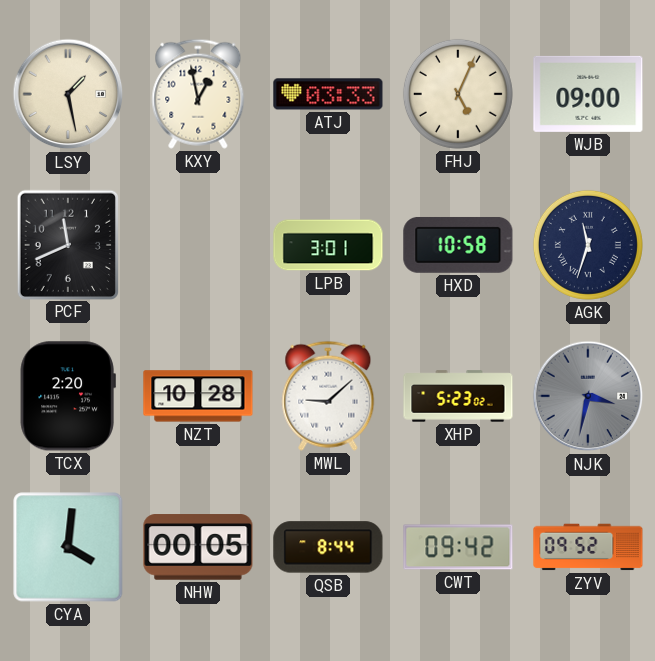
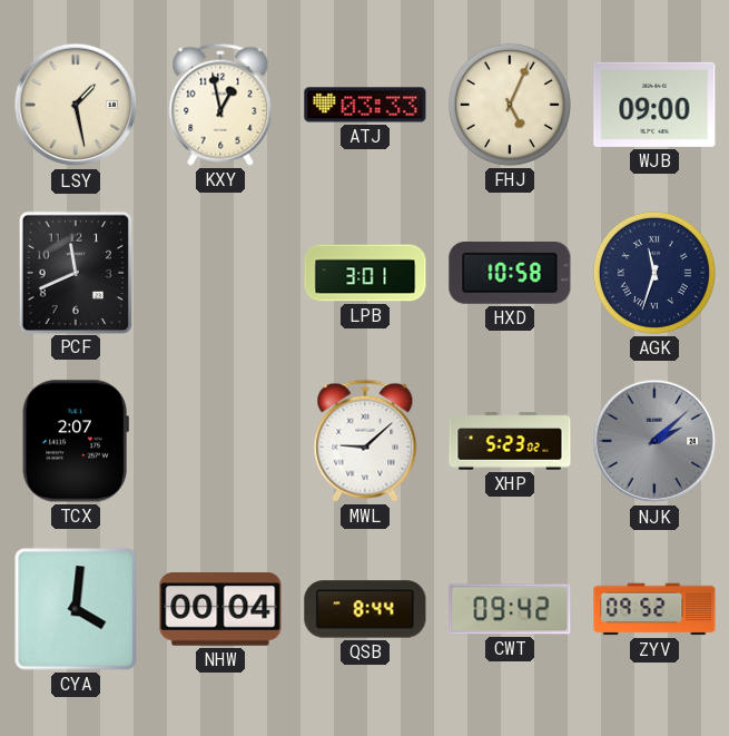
TCX: 2:20 -> 2:07 (76, 441)
NZT: 10:28 -> none (198, 396)
NJK: 3:32 -> 2:08 (654, 441)
NHW: 00:05 -> 00:04 (220, 609)
